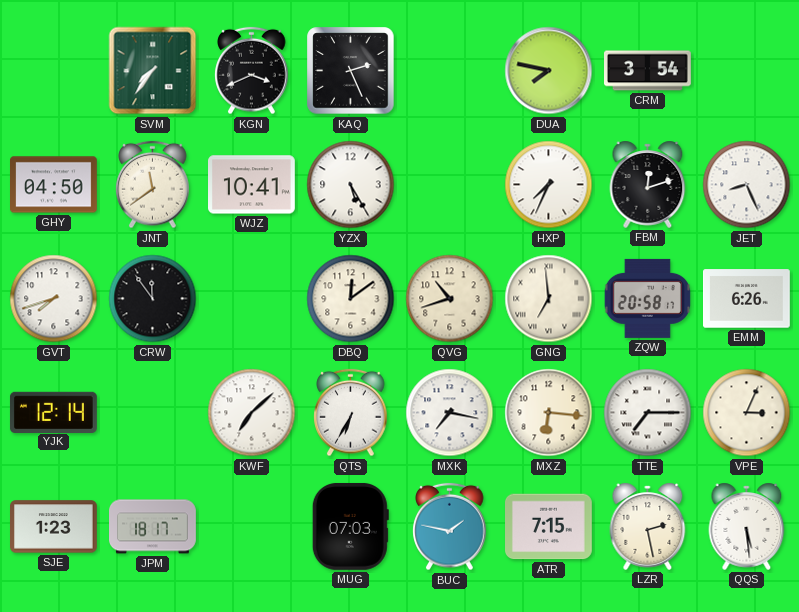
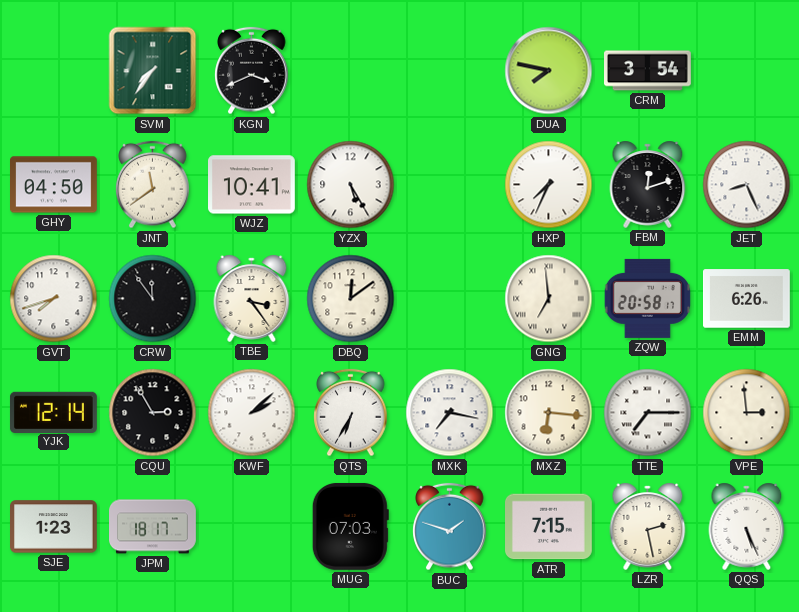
KAQ: 2:26 -> none (351, 71)
TBE: none -> 3:24 (252, 298)
QVG: 10:42 -> none (450, 299)
CQU: none -> 2:55 (153, 413)
KWF: 7:08 -> 2:08 (252, 413)
VPE: 3:04 -> 2:59 (747, 413)
BUC: 1:47 -> 1:48 (450, 527)
QQS: 5:29 -> 5:26 (747, 526)
